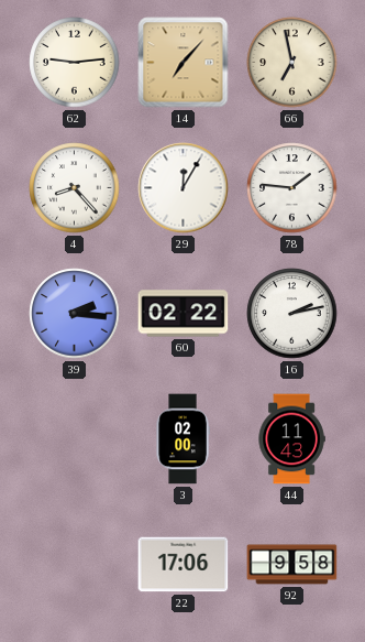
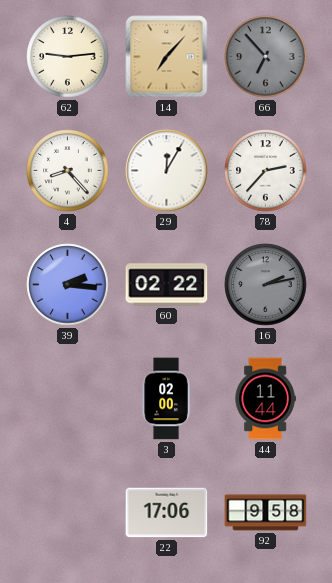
66: 6:58 -> 6:53 (266, 57)
66 dial: cream -> grey (266, 57)
78: 1:46 -> 2:37 (266, 171)
16 dial: white -> grey (266, 285)
44: 11:43 -> 11:44 (265, 399)
